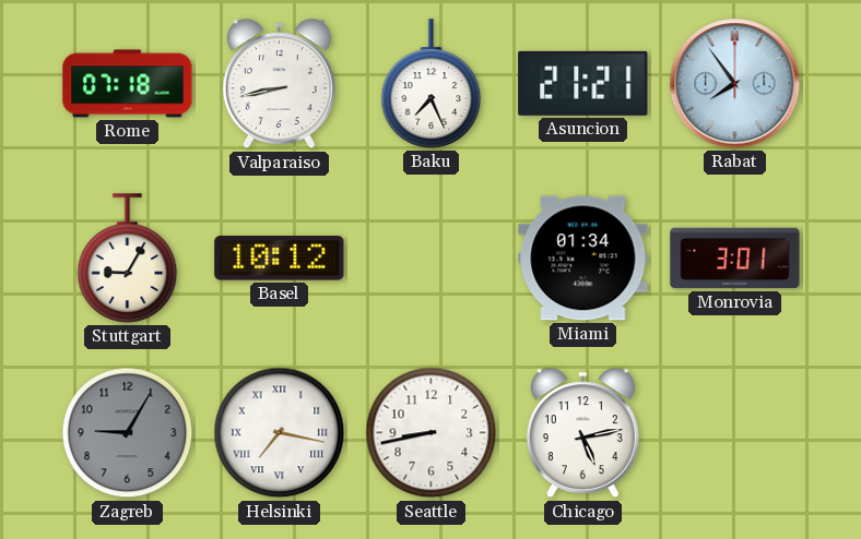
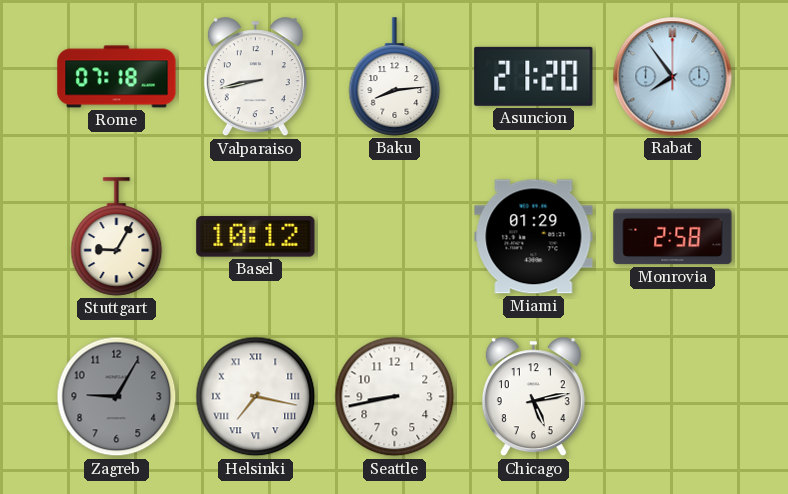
Baku: 7:26 -> 8:14 (395, 77)
Asuncion: 21:21 -> 21:20 (534, 76)
Miami: 01:34 -> 01:29 (534, 237)
Monrovia: 3:01 -> 2:58 (673, 237)
